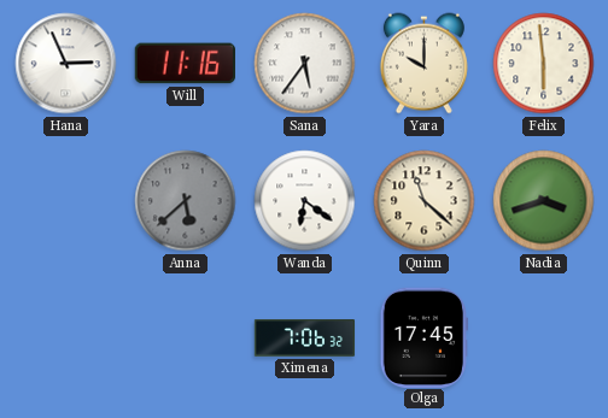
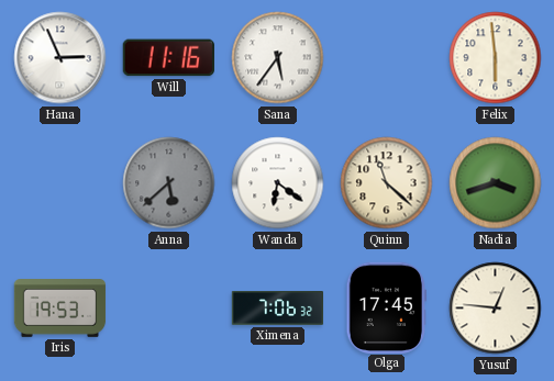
Yara: 10:00 -> none (423, 64)
Iris: none -> 19:53 (60, 309)
Yusuf: none -> 12:46 (496, 309)
